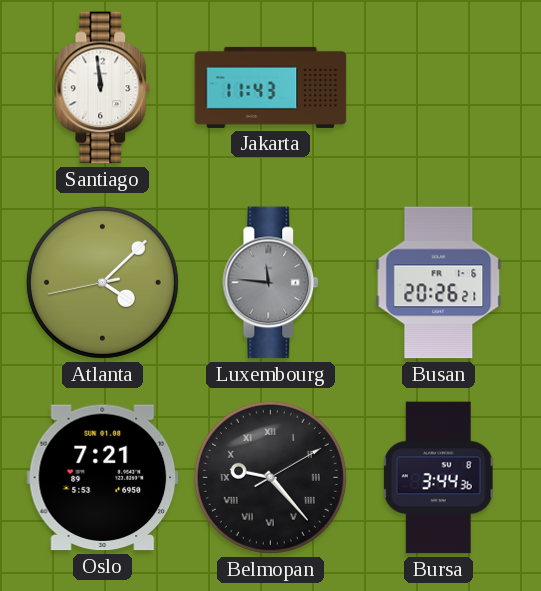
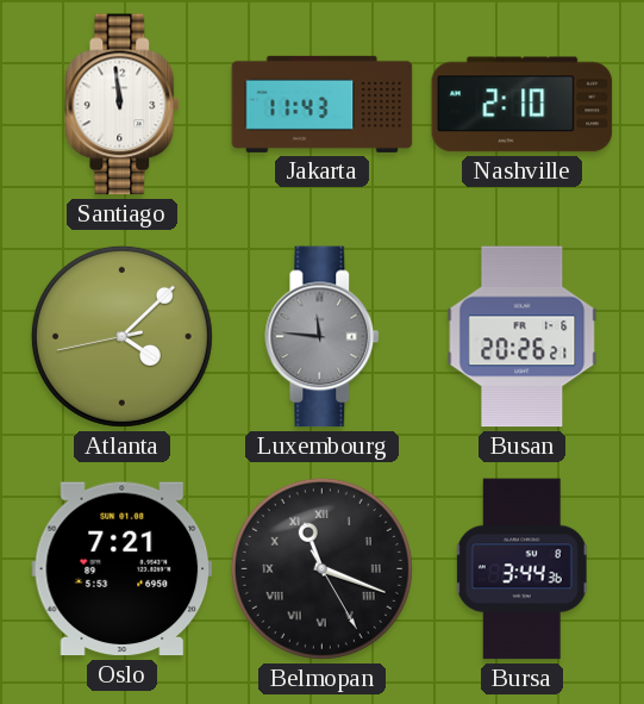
Nashville: none -> 2:10 (523, 105)
Belmopan: 9:23 -> 11:18 (321, 568)
